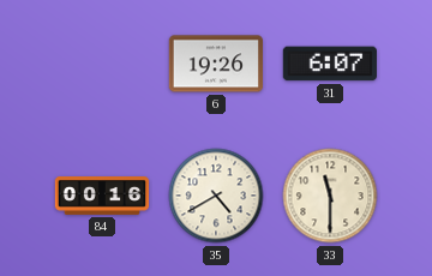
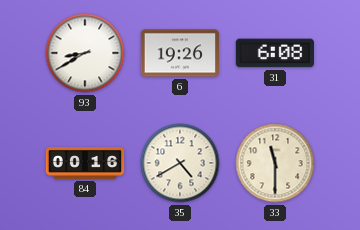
93: none -> 8:40 (85, 53)
31: 6:07 -> 6:08 (275, 53)
